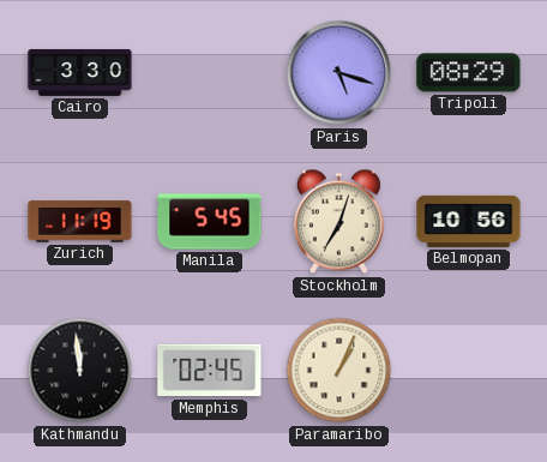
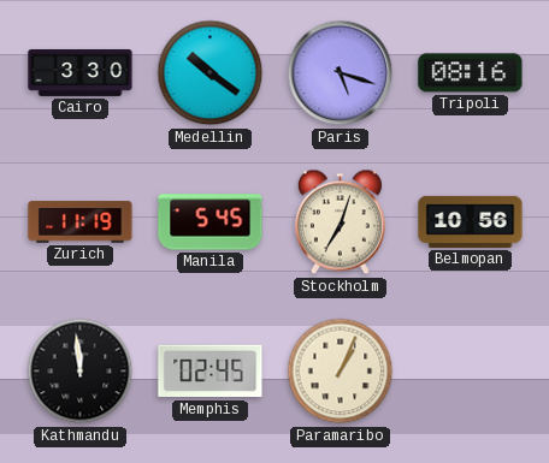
Medellin: none -> 10:21 (211, 73)
Tripoli: 08:29 -> 08:16 (471, 73)
